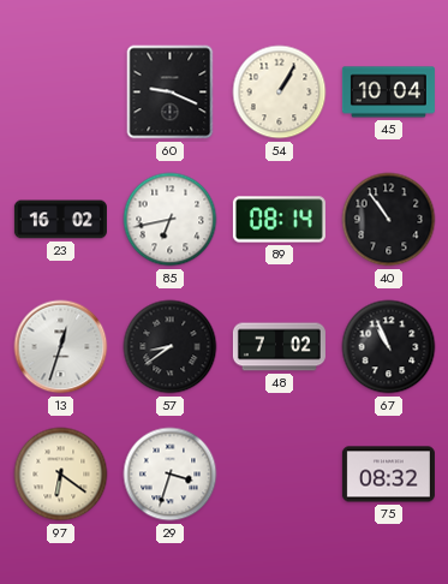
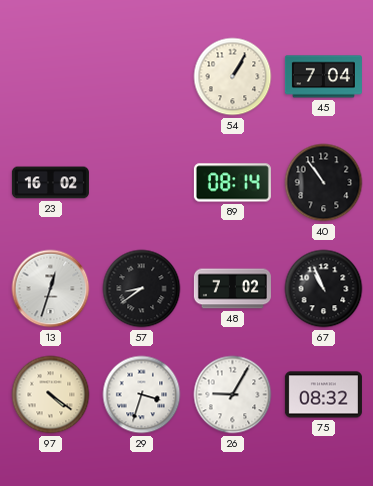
60: 9:19 -> none (171, 93)
45: 10:04 -> 7:04 (323, 77)
85: 6:43 -> none (171, 220)
97: 6:21 -> 4:21 (51, 395)
26: none -> 9:05 (233, 395)
